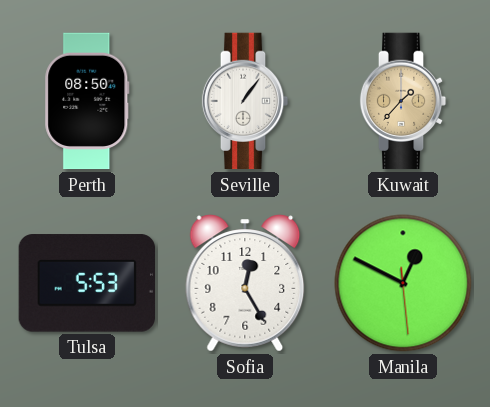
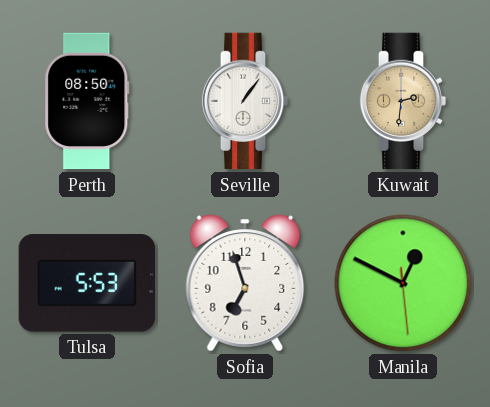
Kuwait: 1:37 -> 2:31 (403, 101)
Sofia: 12:25 -> 6:57 (245, 283)
